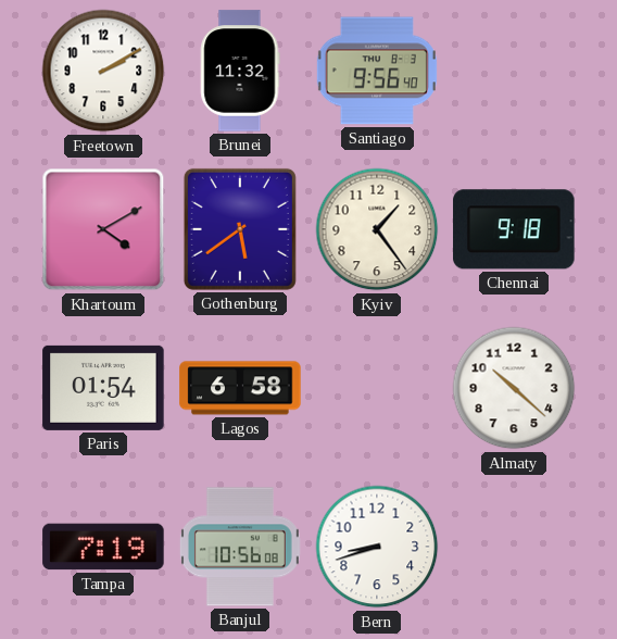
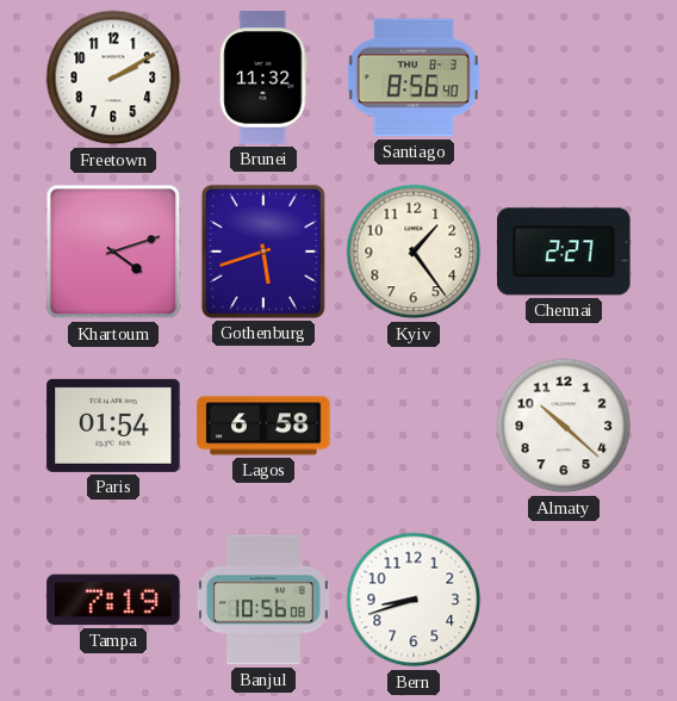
Santiago: 9:56 -> 8:56 (414, 77)
Khartoum: 4:10 -> 4:12 (113, 252)
Gothenburg: 5:39 -> 5:42 (263, 252)
Chennai: 9:18 -> 2:27 (564, 252)
